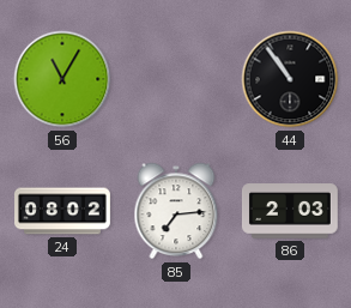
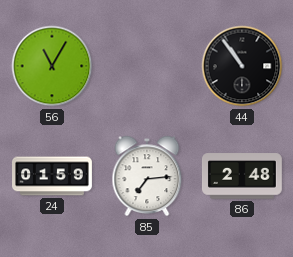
24: 08:02 -> 01:59 (53, 176)
86: 2:03 -> 2:48 (242, 176)
